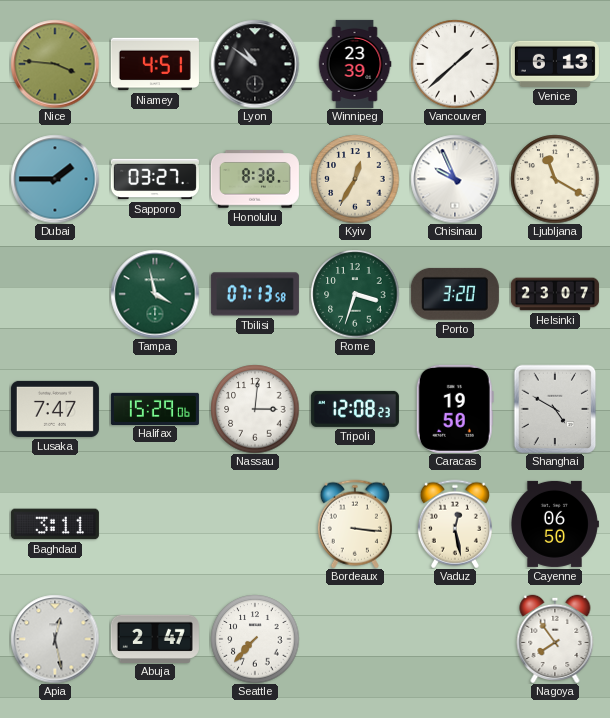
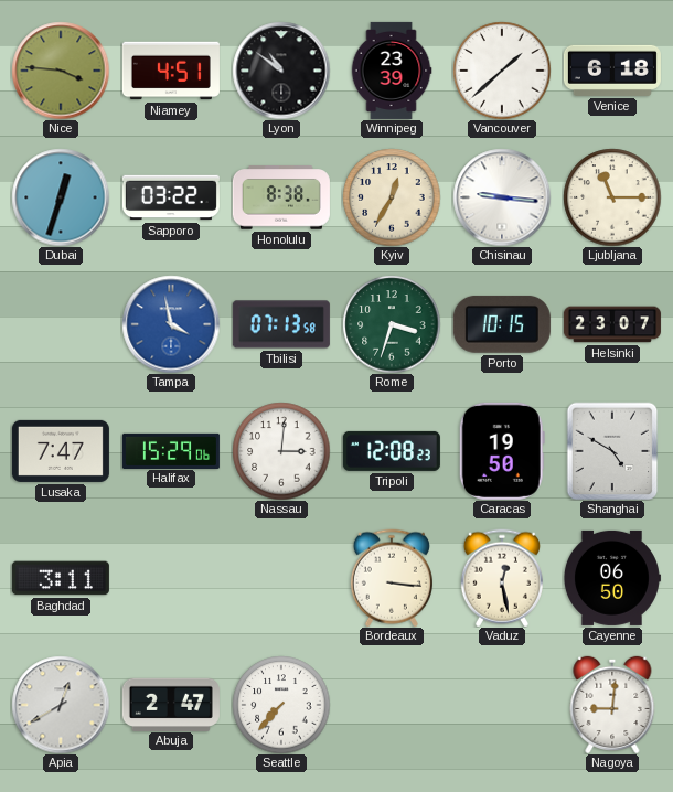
Venice: 6:13 -> 6:18 (612, 71)
Dubai: 1:45 -> 12:33 (61, 197)
Sapporo: 03:27 -> 03:22 (171, 197)
Chisinau: 9:56 -> 9:16 (502, 197)
Ljubljana: 11:20 -> 11:15 (612, 197)
Tampa dial: green -> blue (171, 324)
Porto: 3:20 -> 10:15 (502, 324)
Apia: 12:28 -> 12:40 (61, 705)
Nagoya: 7:54 -> 9:01 (612, 704)
